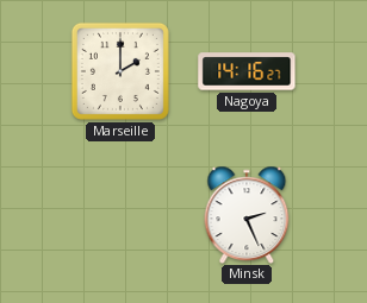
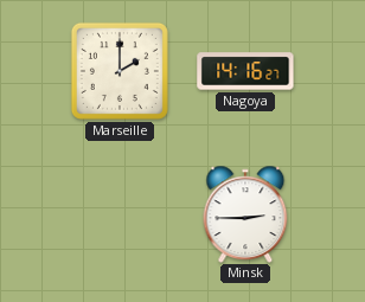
Minsk: 2:26 -> 2:45 (245, 213)
